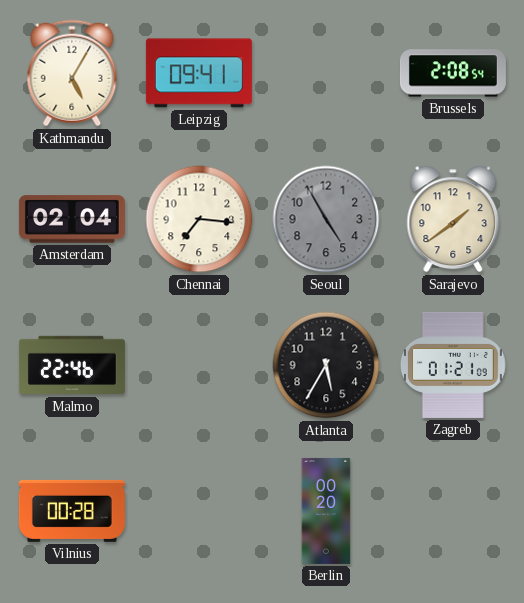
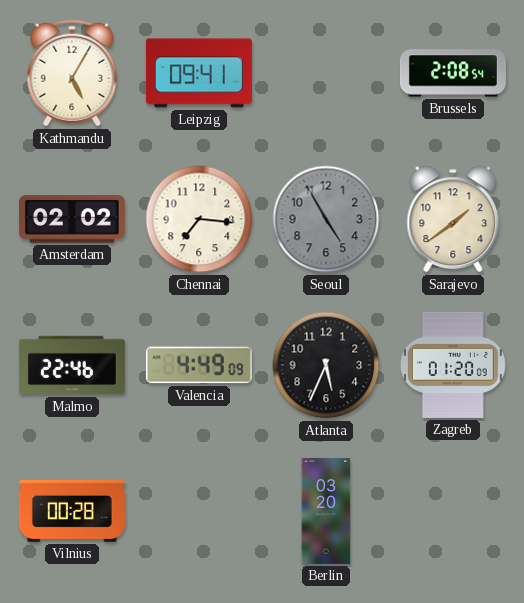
Amsterdam: 02:04 -> 02:02 (72, 219)
Valencia: none -> 4:49 (199, 365)
Atlanta: 5:35 -> 5:34 (326, 365)
Zagreb: 01:21 -> 01:20 (453, 365)
Berlin: 00:20 -> 03:20 (326, 511)
